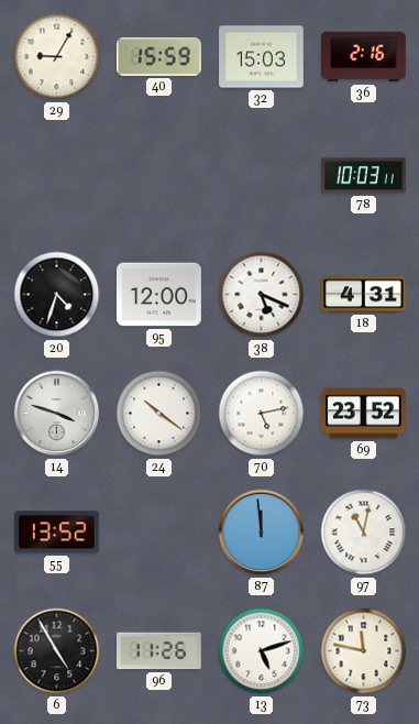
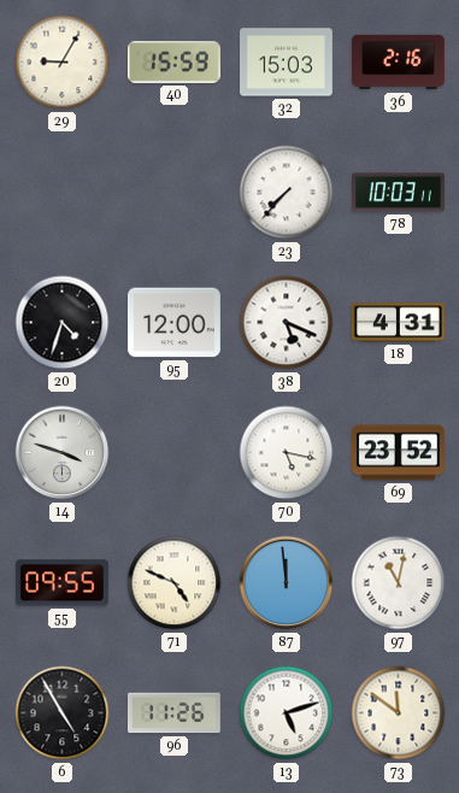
23: none -> 7:37 (287, 193)
24: 10:21 -> none (159, 414)
70: 5:13 -> 5:17 (287, 453)
55: 13:52 -> 09:55 (61, 583)
71: none -> 4:49 (175, 583)
73: 11:47 -> 11:51 (399, 713)
